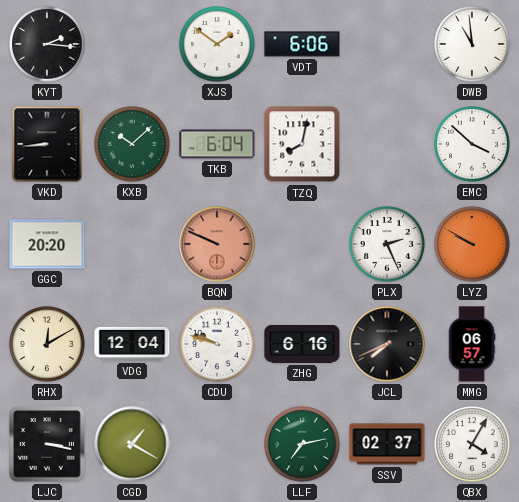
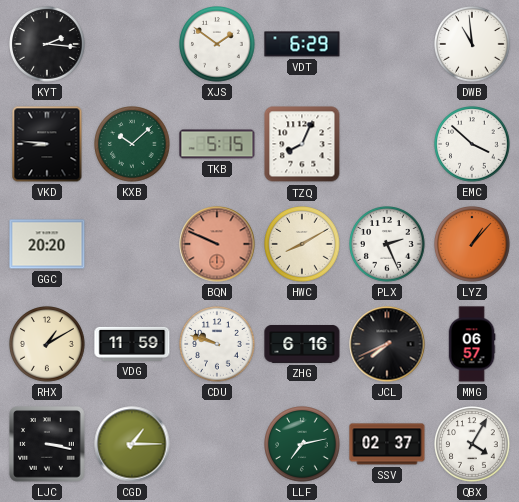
VDT: 6:06 -> 6:29 (302, 44)
VKD: 8:44 -> 8:46 (47, 144)
TKB: 6:04 -> 5:15 (217, 144)
TZQ: 8:02 -> 8:04 (302, 144)
HWC: none -> 8:10 (302, 244)
LYZ: 9:50 -> 1:07 (472, 244)
RHX: 12:10 -> 1:10 (47, 344)
VDG: 12:04 -> 11:59 (132, 344)
CGD: 1:20 -> 1:15 (132, 444)
